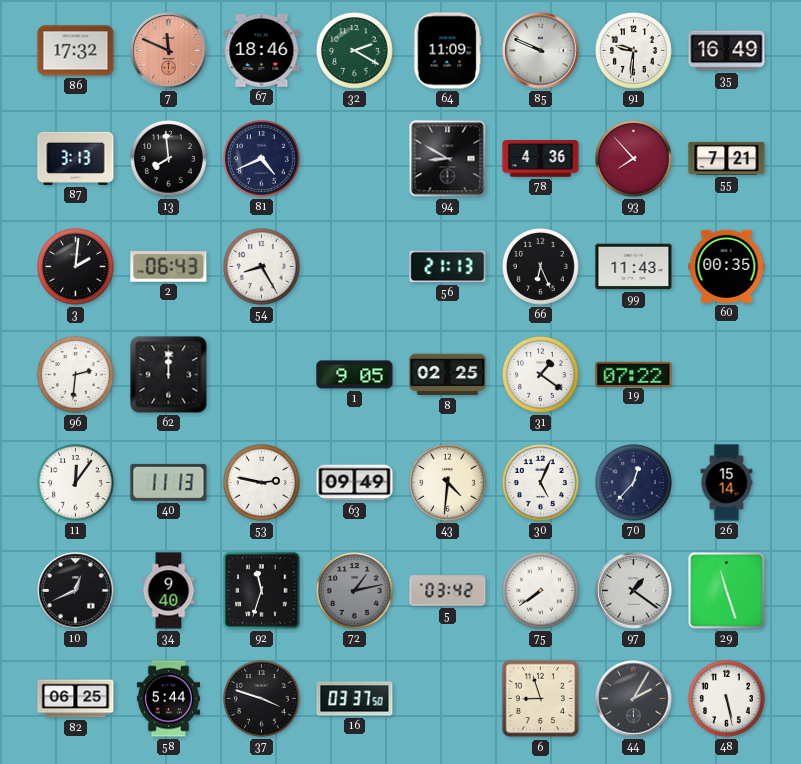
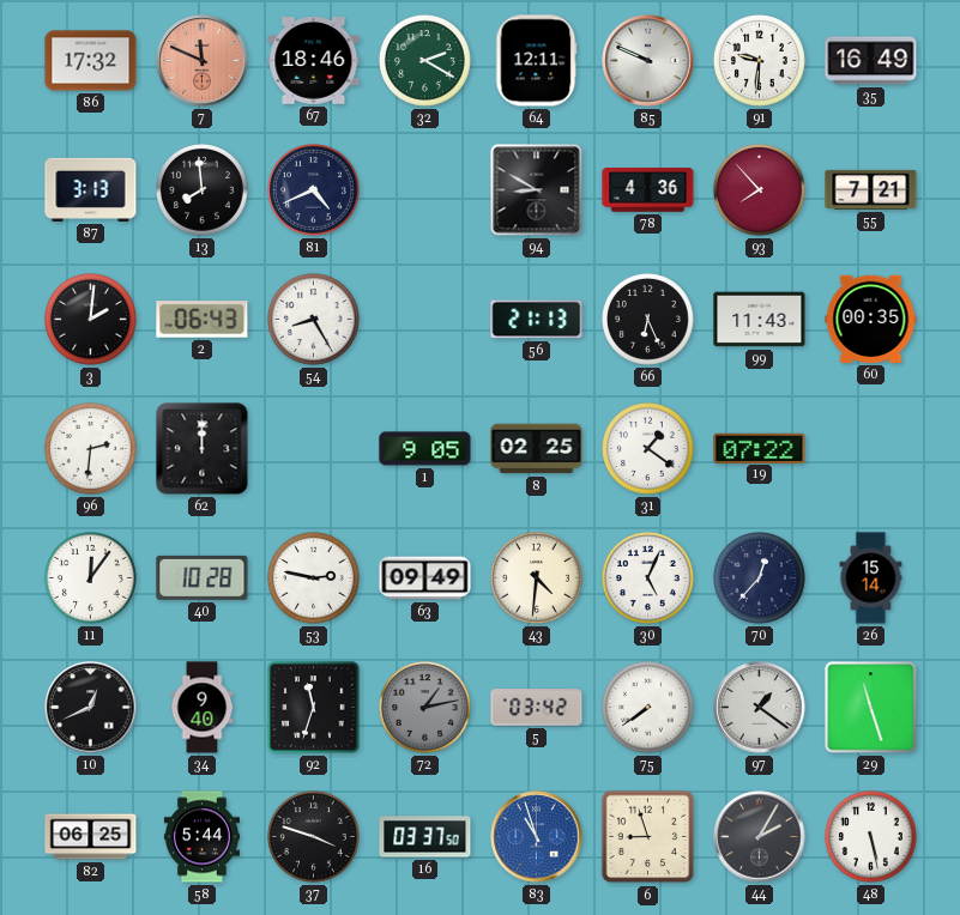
64: 11:09 -> 12:11 (536, 61)
40: 11:13 -> 10:28 (203, 577)
83: none -> 10:57 (537, 837)
